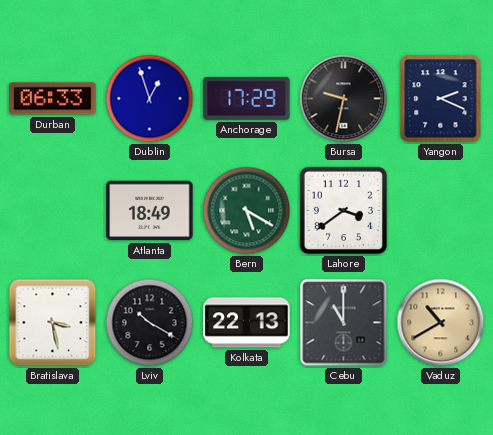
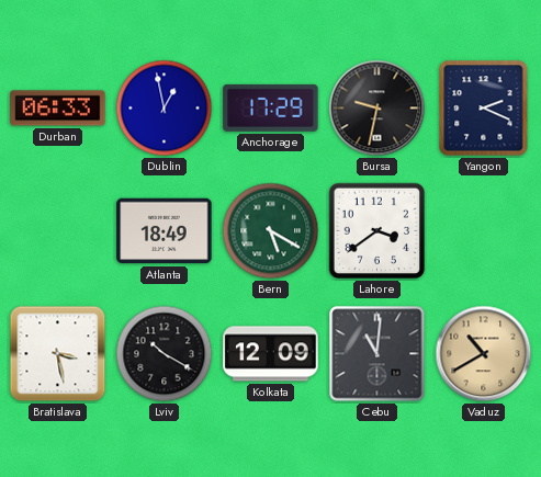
Dublin: 12:57 -> 12:58 (165, 109)
Kolkata: 22:13 -> 12:09 (271, 354)
Cebu: 11:00 -> 11:01 (377, 354)
